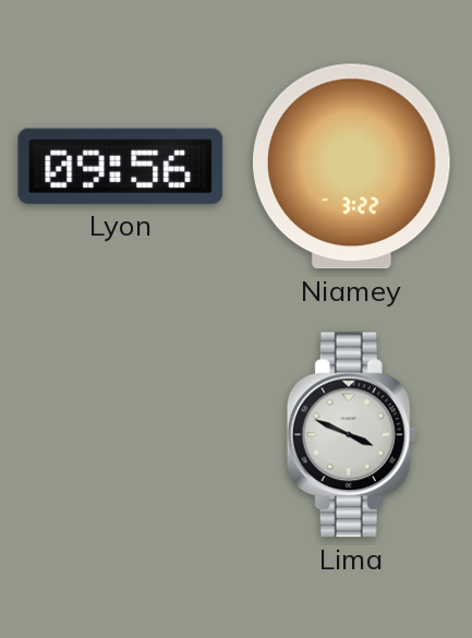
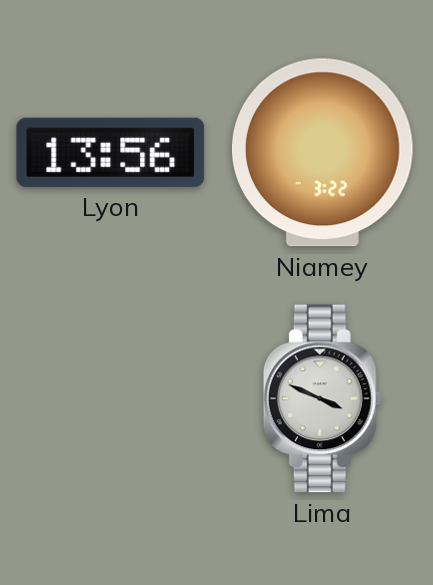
Lyon: 09:56 -> 13:56 (111, 152)
